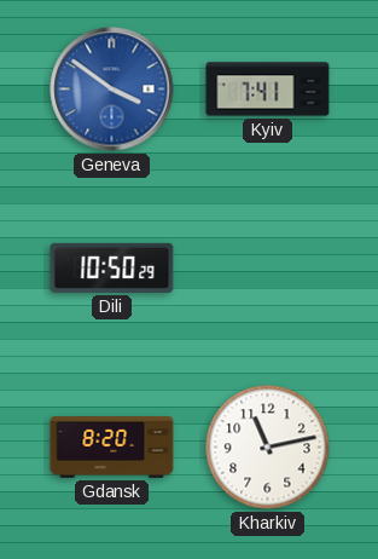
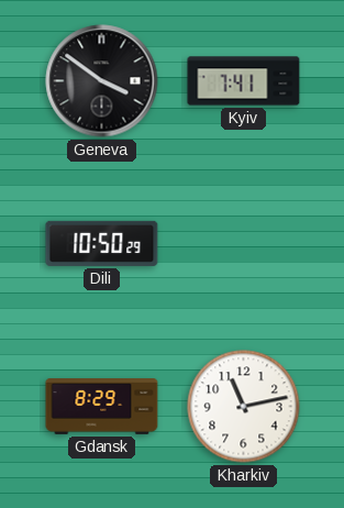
Geneva dial: blue -> black (102, 81)
Gdansk: 8:20 -> 8:29 (102, 407)
